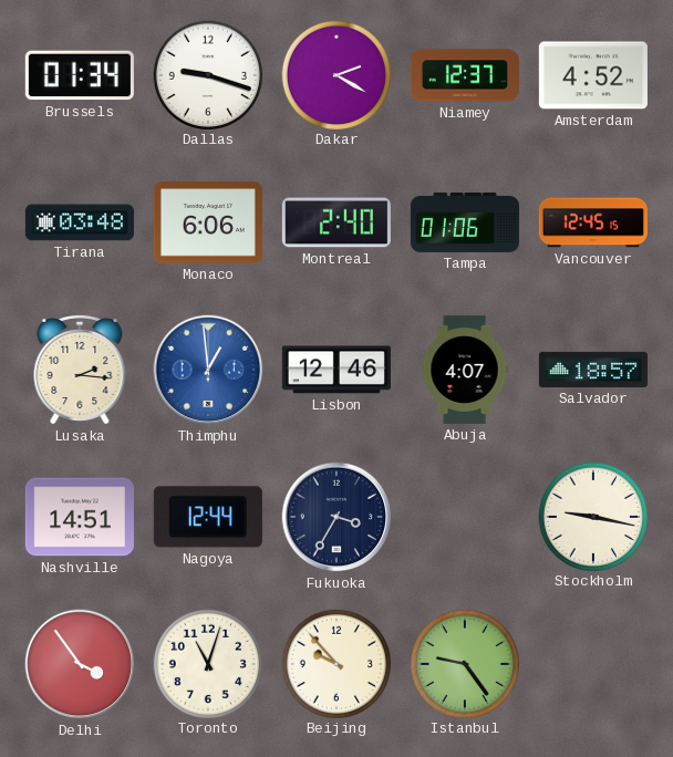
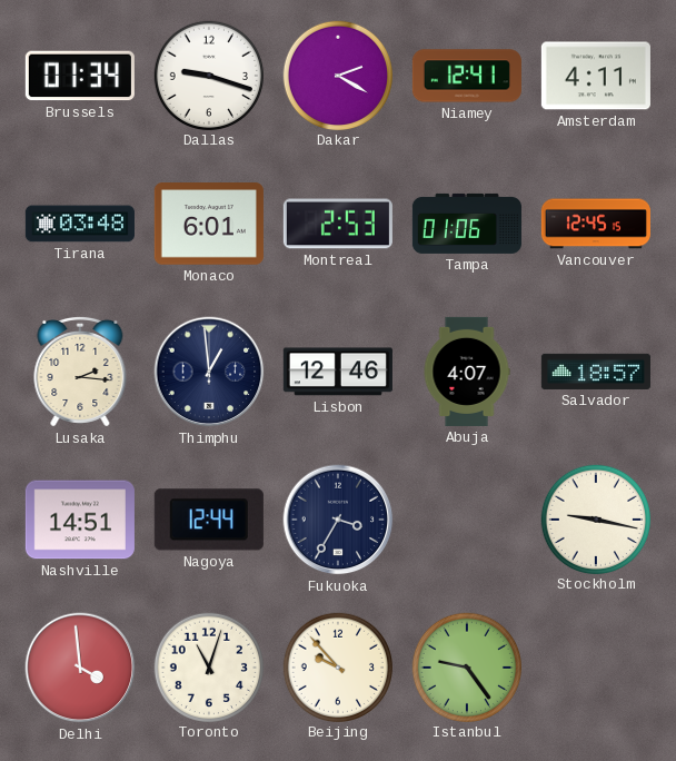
Niamey: 12:37 -> 12:41 (467, 76)
Amsterdam: 4:52 -> 4:11 (596, 76)
Monaco: 6:06 -> 6:01 (209, 224)
Montreal: 2:40 -> 2:53 (338, 224)
Thimphu dial: blue -> navy (209, 372)
Delhi: 3:54 -> 3:59 (80, 668)
